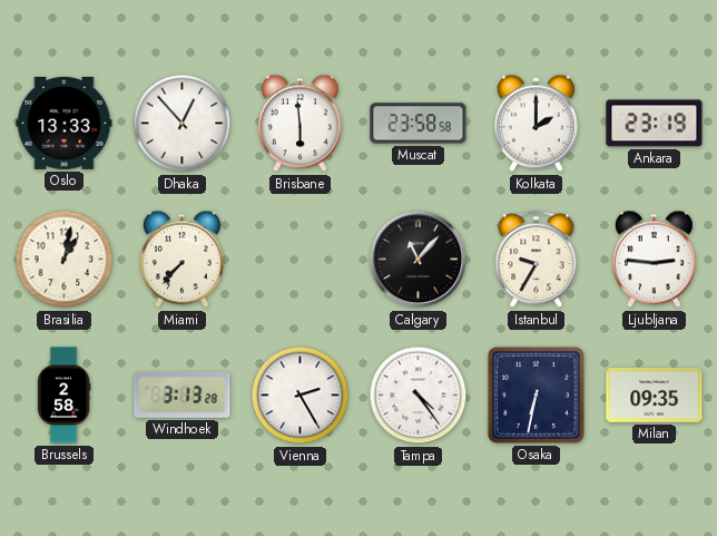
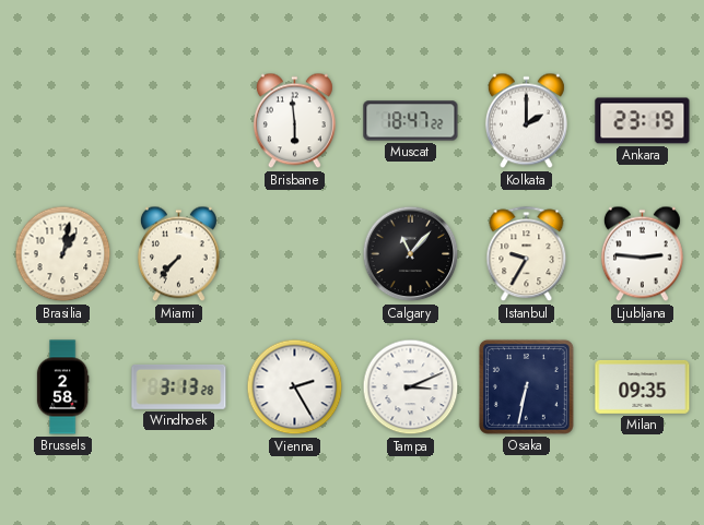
Oslo: 13:33 -> none (65, 123)
Dhaka: 12:53 -> none (183, 124)
Muscat: 23:58 -> 18:47 (411, 121)
Tampa: 4:24 -> 3:11 (411, 387)
